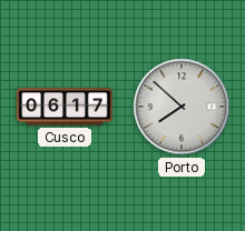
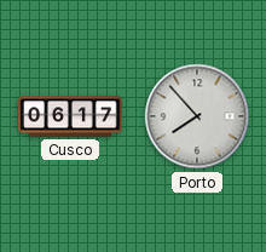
Porto: 7:52 -> 7:53 (197, 116)
